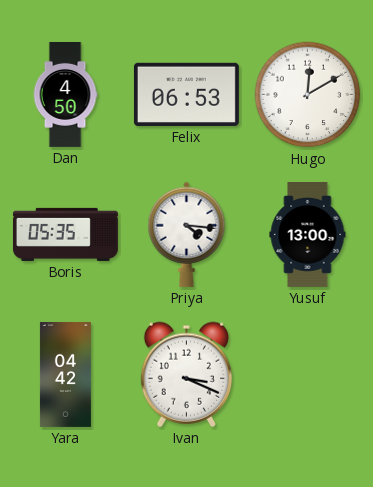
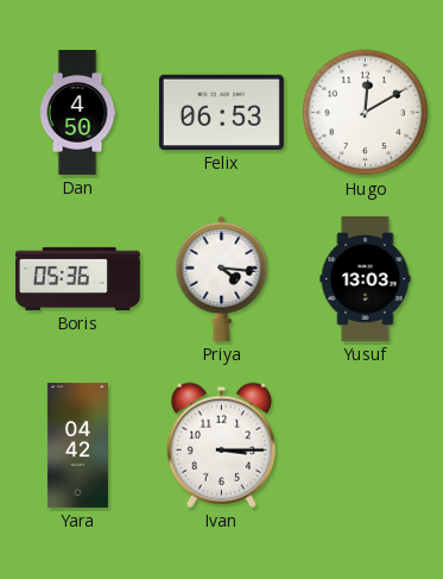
Boris: 05:35 -> 05:36 (77, 278)
Yusuf: 13:00 -> 13:03 (366, 278)
Ivan: 3:19 -> 3:15 (221, 445)
